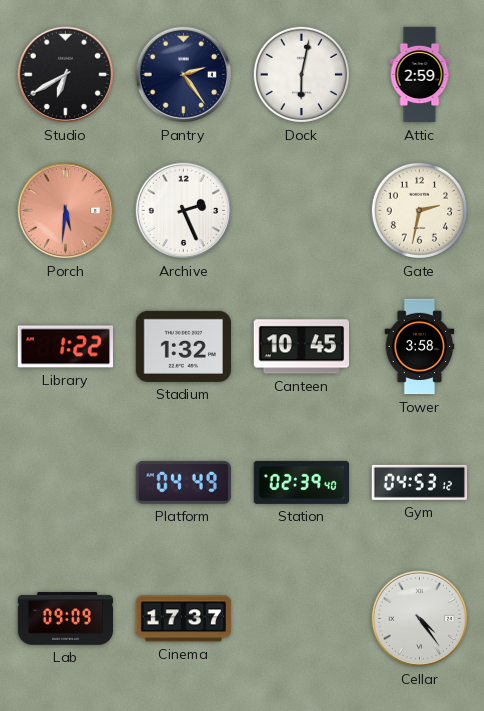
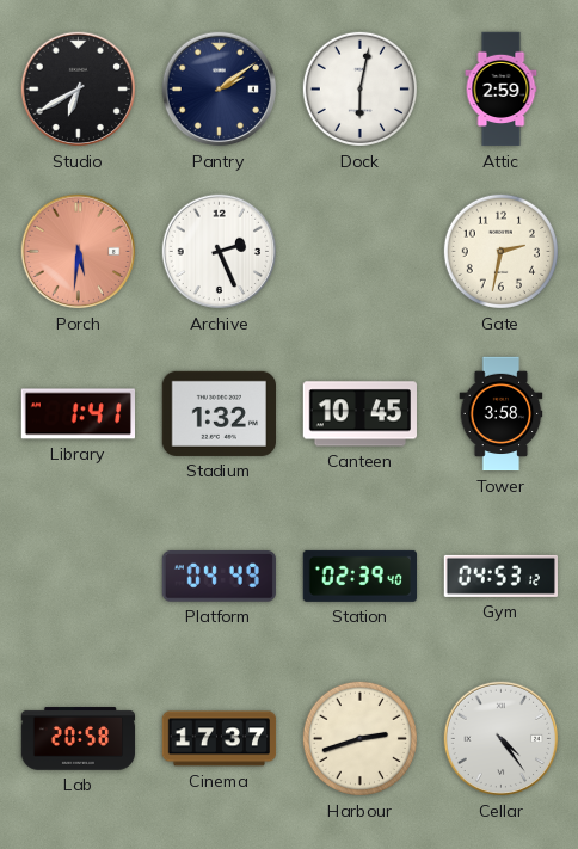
Pantry: 2:24 -> 2:09 (220, 90)
Library: 1:22 -> 1:41 (78, 414)
Lab: 09:09 -> 20:58 (79, 739)
Harbour: none -> 2:42 (359, 738)
